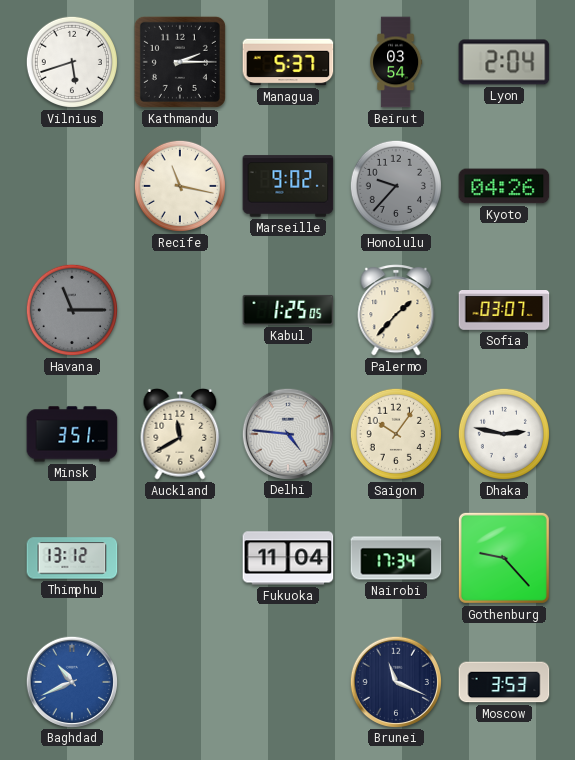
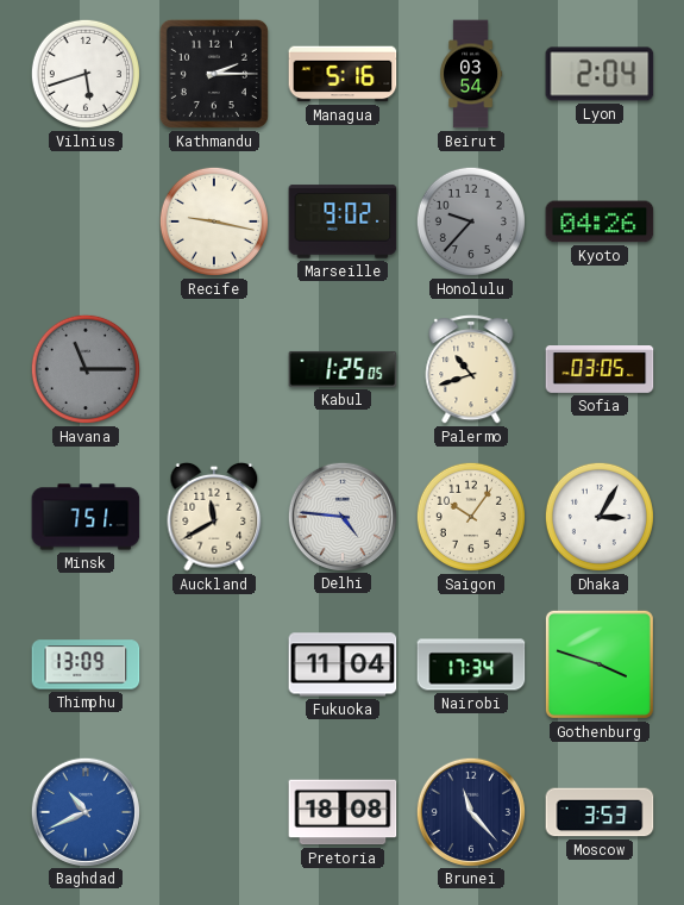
Managua: 5:37 -> 5:16 (343, 74)
Recife: 11:17 -> 9:17 (214, 221)
Palermo: 1:37 -> 10:42 (471, 369)
Sofia: 03:07 -> 03:05 (600, 370)
Minsk: 3:51 -> 7:51 (86, 517)
Dhaka: 2:47 -> 3:05 (600, 517)
Thimphu: 13:12 -> 13:09 (86, 664)
Gothenburg: 9:23 -> 3:48 (600, 664)
Pretoria: none -> 18:08 (343, 812)
Brunei: 11:19 -> 11:23 (470, 811)
